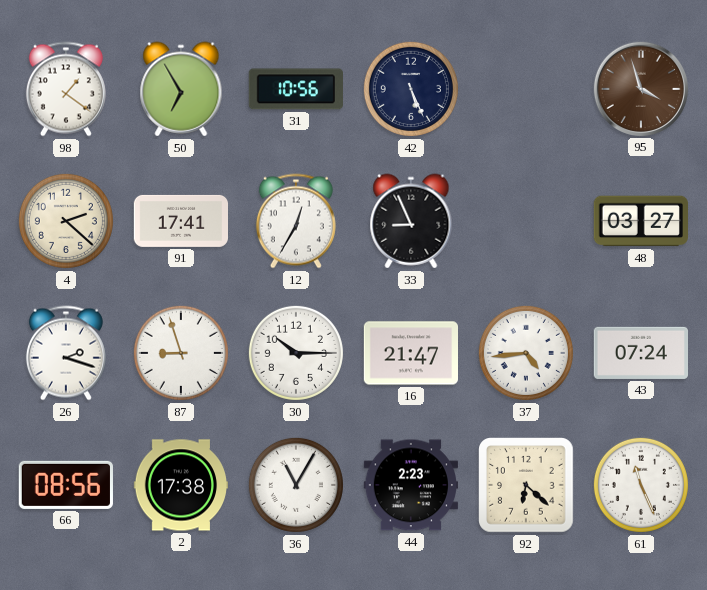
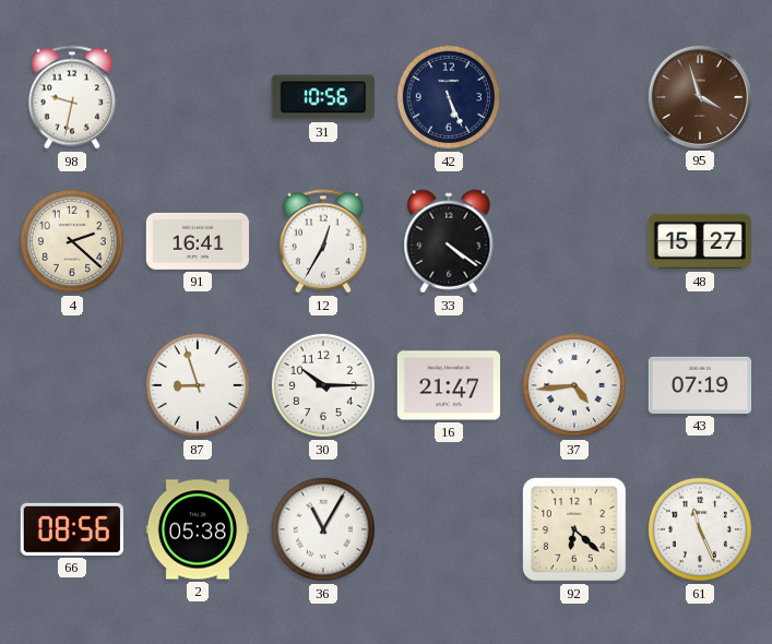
98: 1:21 -> 9:32 (72, 97)
50: 6:55 -> none (181, 89)
91: 17:41 -> 16:41 (197, 241)
33: 8:56 -> 4:21 (449, 241)
48: 03:27 -> 15:27 (700, 241)
26: 2:18 -> none (66, 353)
43: 07:24 -> 07:19 (699, 385)
2: 17:38 -> 05:38 (197, 529)
44: 2:23 -> none (410, 485)
